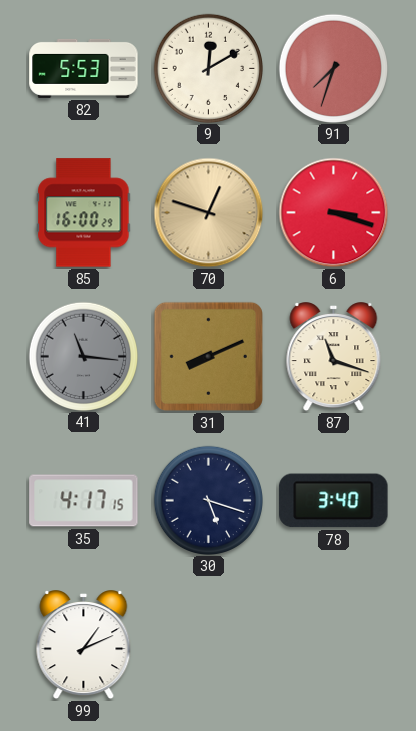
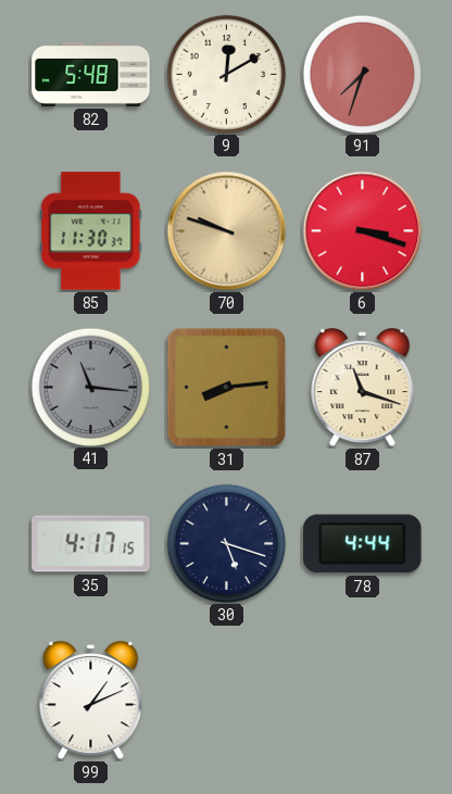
82: 5:53 -> 5:48 (91, 74)
85: 16:00 -> 11:30 (91, 231)
70: 12:48 -> 9:48 (227, 231)
31: 8:11 -> 8:14 (226, 387)
78: 3:40 -> 4:44 (363, 544)
